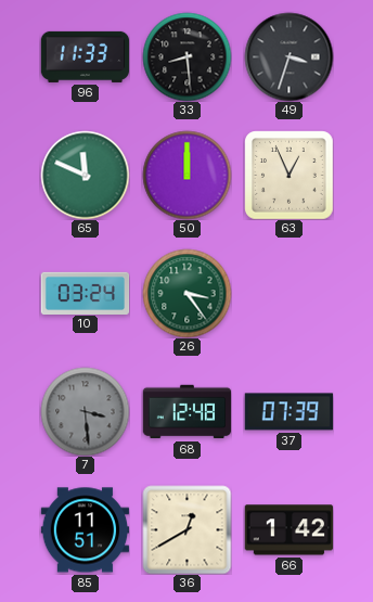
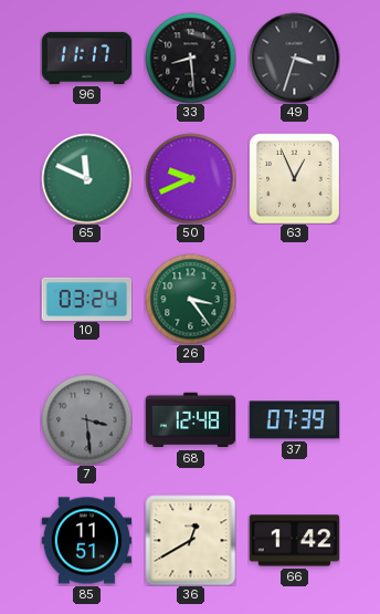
96: 11:33 -> 11:17 (86, 58)
50: 12:00 -> 9:41 (190, 178)
